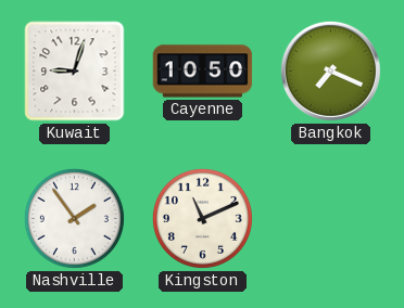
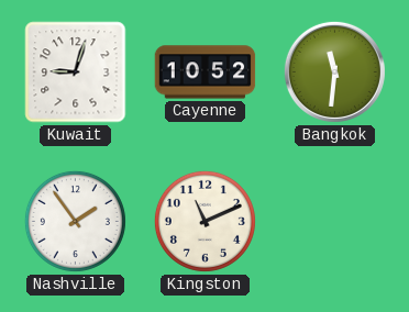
Cayenne: 10:50 -> 10:52 (206, 73)
Bangkok: 7:19 -> 11:31 (334, 71)
